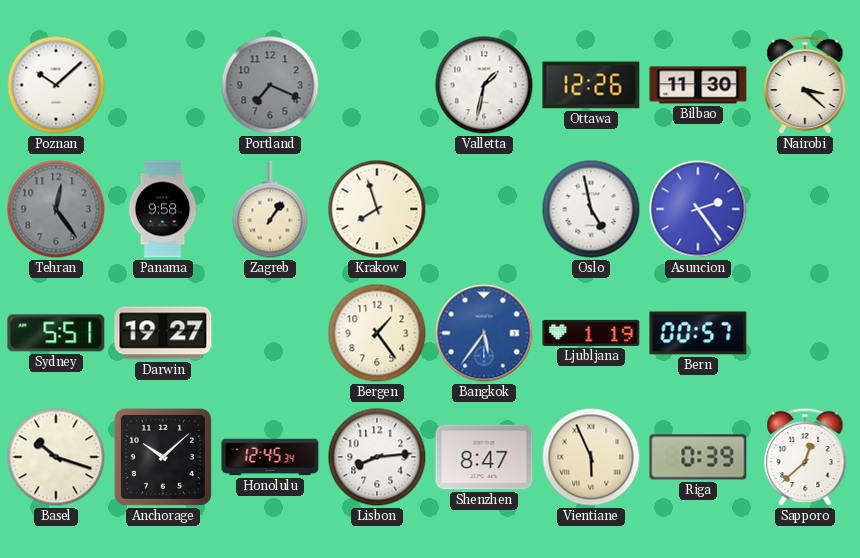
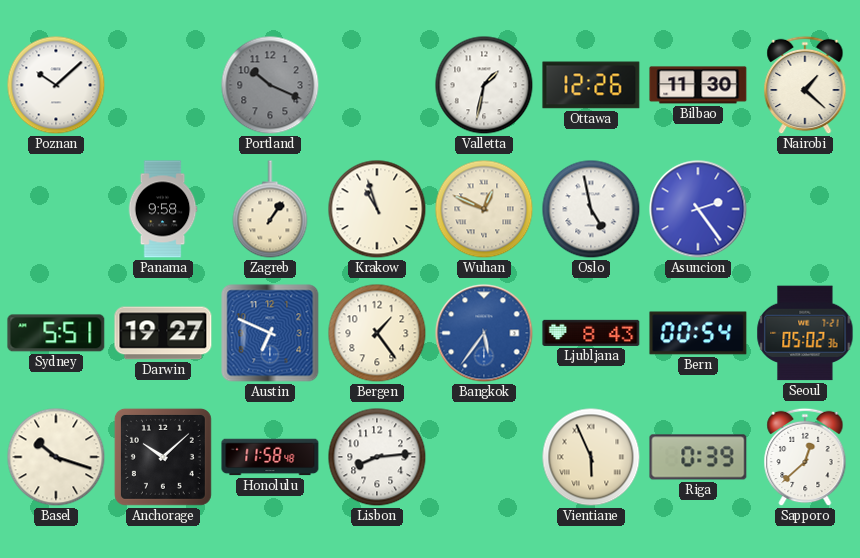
Portland: 7:19 -> 10:19 (270, 85)
Nairobi: 3:22 -> 1:22 (805, 85)
Tehran: 12:24 -> none (56, 209)
Krakow: 7:57 -> 10:57 (377, 209)
Wuhan: none -> 12:49 (484, 209)
Austin: none -> 6:49 (270, 333)
Ljubljana: 1:19 -> 8:43 (591, 333)
Bern: 00:57 -> 00:54 (698, 333)
Seoul: none -> 05:02 (805, 333)
Honolulu: 12:45 -> 11:58 (270, 457)
Shenzhen: 8:47 -> none (484, 457)
